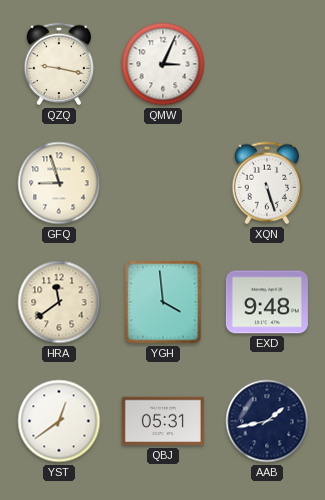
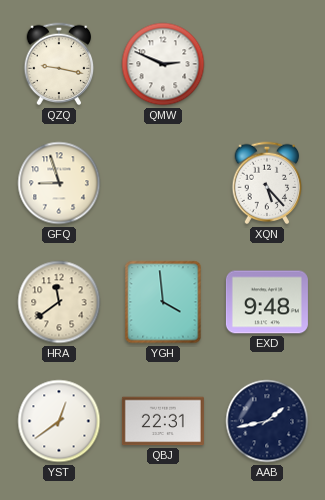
QMW: 3:04 -> 2:49 (163, 64)
XQN: 5:27 -> 5:23 (267, 183)
QBJ: 05:31 -> 22:31 (163, 421)
